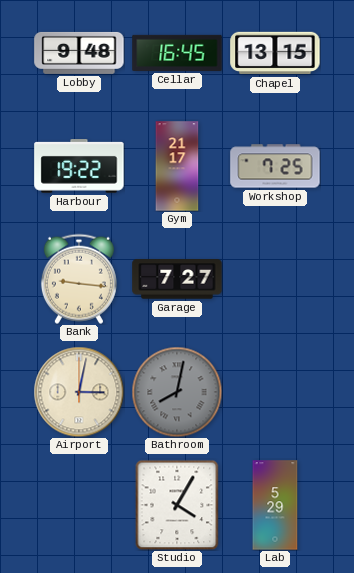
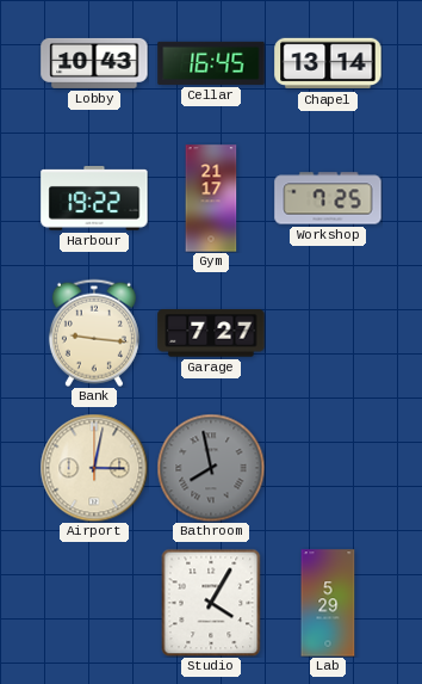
Lobby: 9:48 -> 10:43 (94, 63)
Chapel: 13:15 -> 13:14 (328, 63)
Bathroom: 8:02 -> 7:58 (211, 468)
